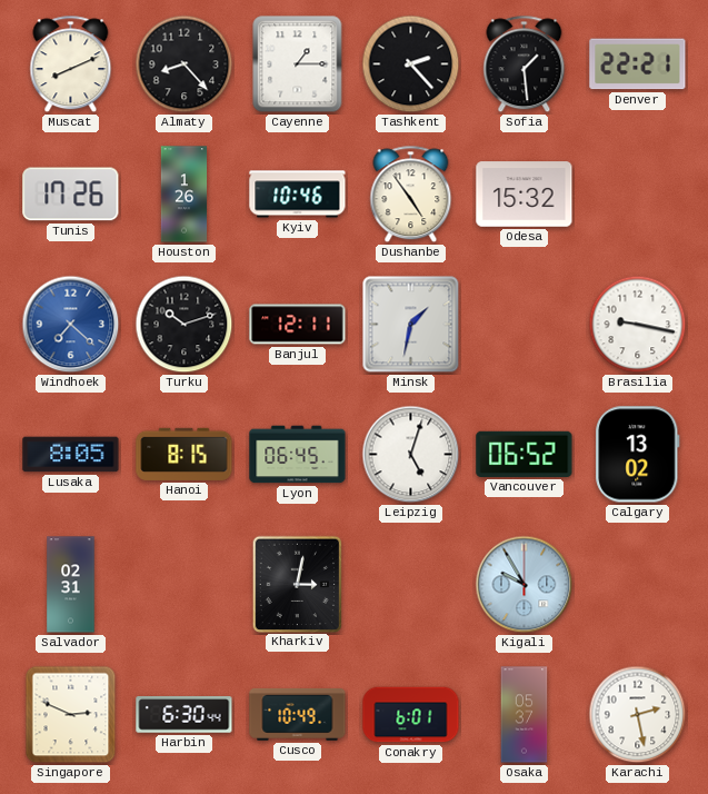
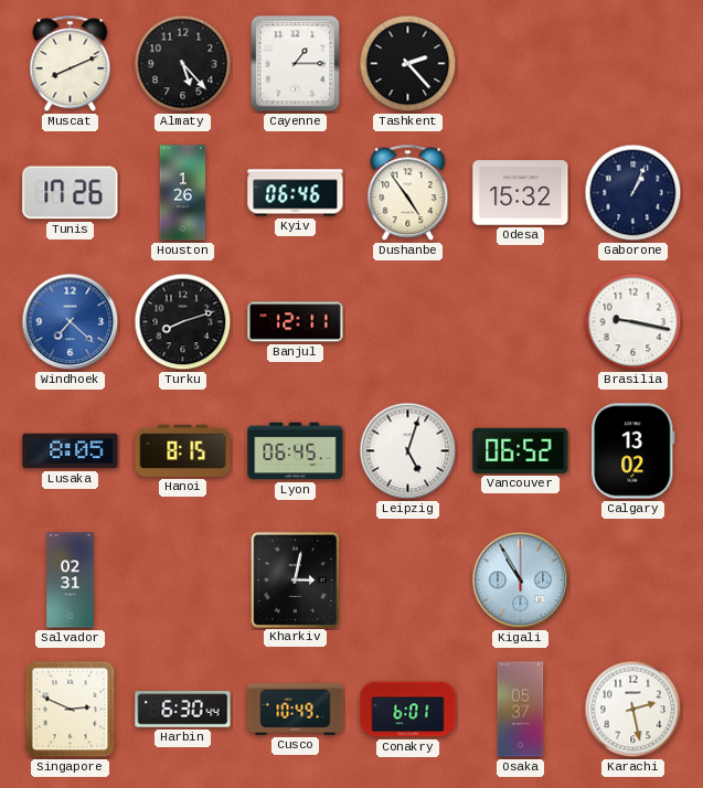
Almaty: 8:23 -> 5:23 (183, 64)
Sofia: 1:29 -> none (525, 64)
Denver: 22:21 -> none (638, 64)
Kyiv: 10:46 -> 06:46 (296, 193)
Gaborone: none -> 1:04 (633, 193)
Turku: 10:12 -> 8:12 (183, 322)
Minsk: 1:32 -> none (411, 325)
Kigali: 9:55 -> 10:55 (521, 581)
